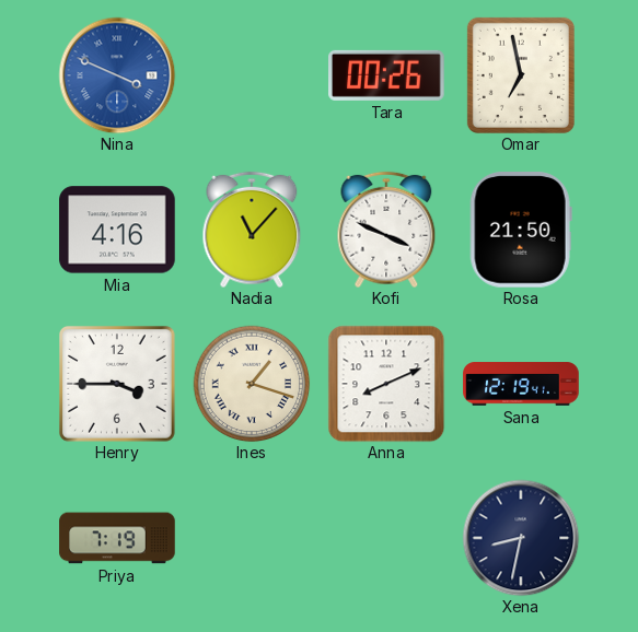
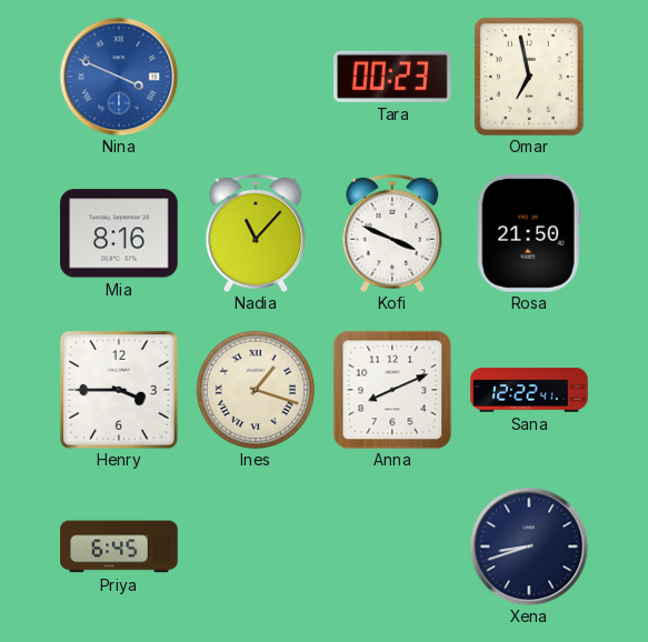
Tara: 00:26 -> 00:23 (392, 77)
Mia: 4:16 -> 8:16 (119, 233)
Sana: 12:19 -> 12:22 (529, 390)
Priya: 7:19 -> 6:45 (119, 546)
Xena: 8:32 -> 8:42 (529, 546)
